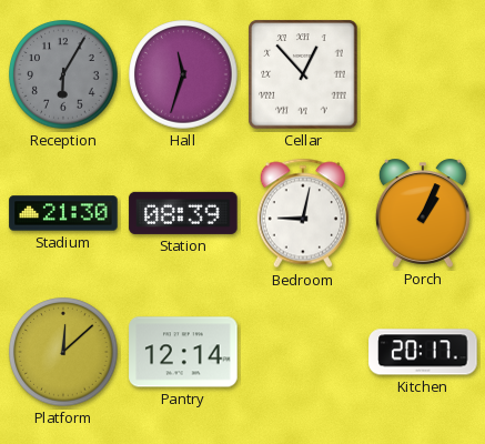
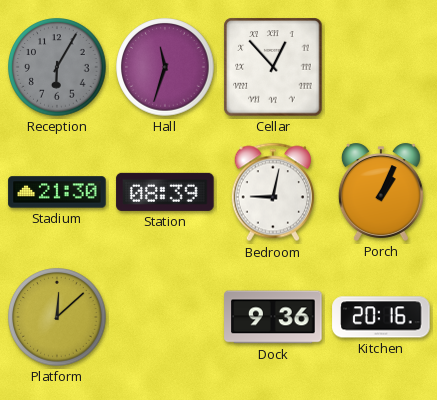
Pantry: 12:14 -> none (183, 352)
Dock: none -> 9:36 (273, 317)
Kitchen: 20:17 -> 20:16 (381, 317)
